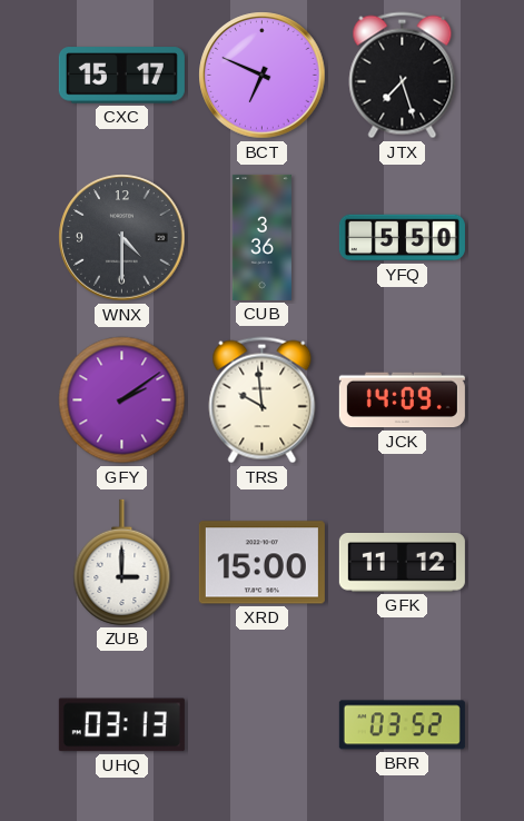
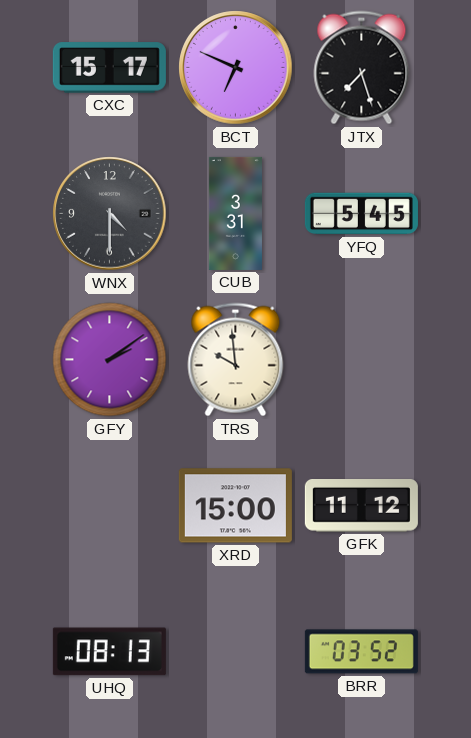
CUB: 3:36 -> 3:31 (235, 213)
YFQ: 5:50 -> 5:45 (361, 214)
JCK: 14:09 -> none (402, 400)
ZUB: 3:00 -> none (122, 562)
UHQ: 03:13 -> 08:13 (109, 652)
